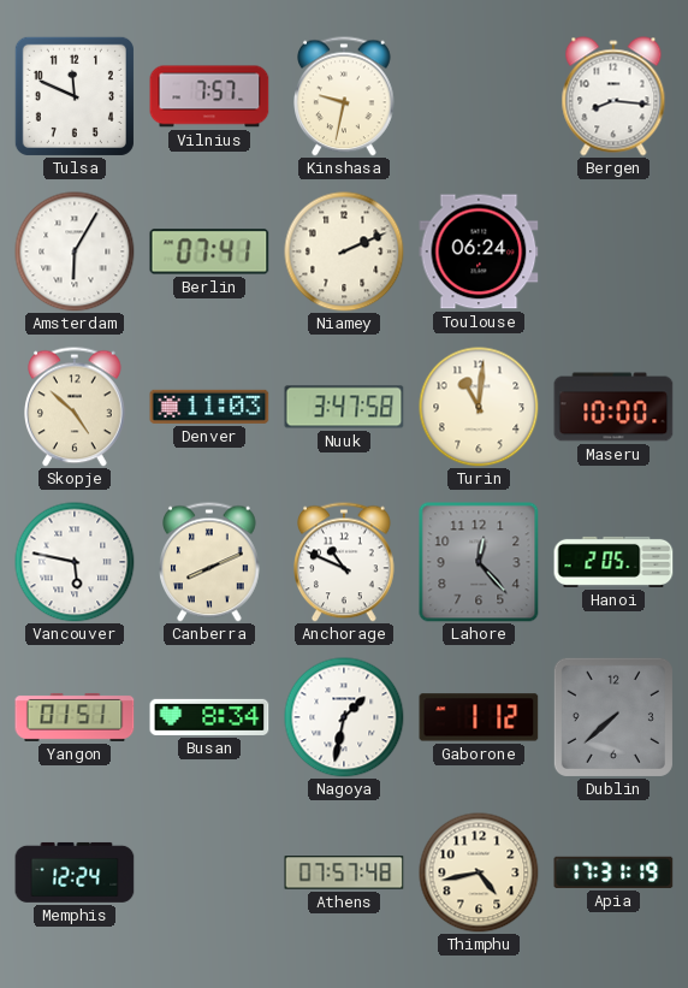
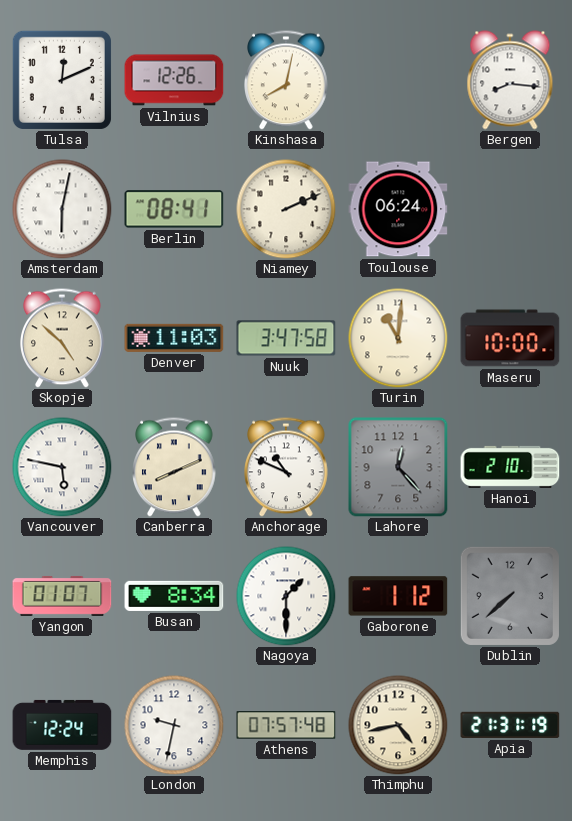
Tulsa: 11:49 -> 12:11 (62, 80)
Vilnius: 7:57 -> 12:26 (174, 80)
Kinshasa: 9:32 -> 8:02 (287, 80)
Amsterdam: 6:05 -> 6:02 (62, 209)
Berlin: 07:41 -> 08:41 (174, 209)
Hanoi: 2:05 -> 2:10 (510, 467)
Yangon: 01:51 -> 01:07 (62, 596)
Nagoya: 1:32 -> 1:30 (286, 596)
London: none -> 9:32 (174, 725)
Apia: 17:31 -> 21:31 (510, 725)
